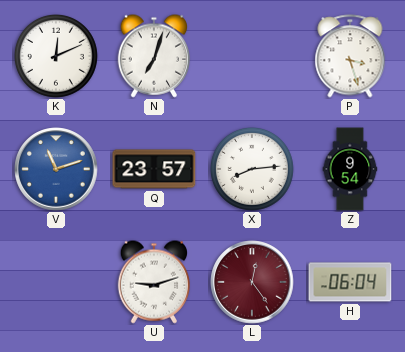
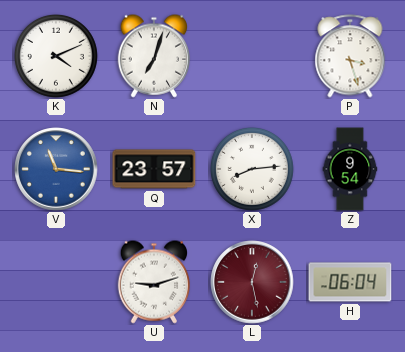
K: 12:11 -> 4:11 (56, 56)
V: 11:12 -> 11:16 (56, 169)
L: 12:24 -> 12:28 (252, 282)
